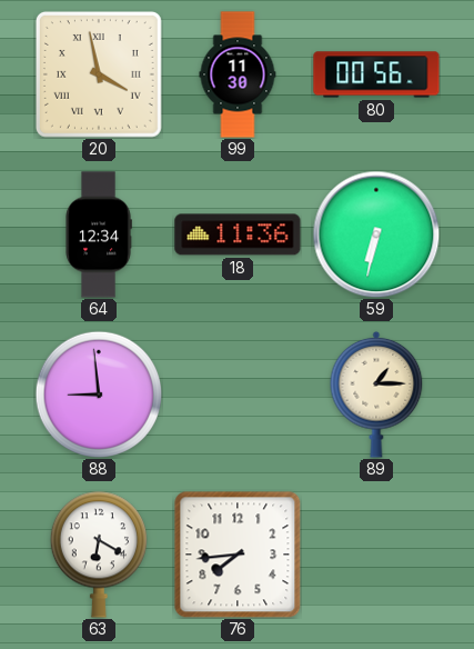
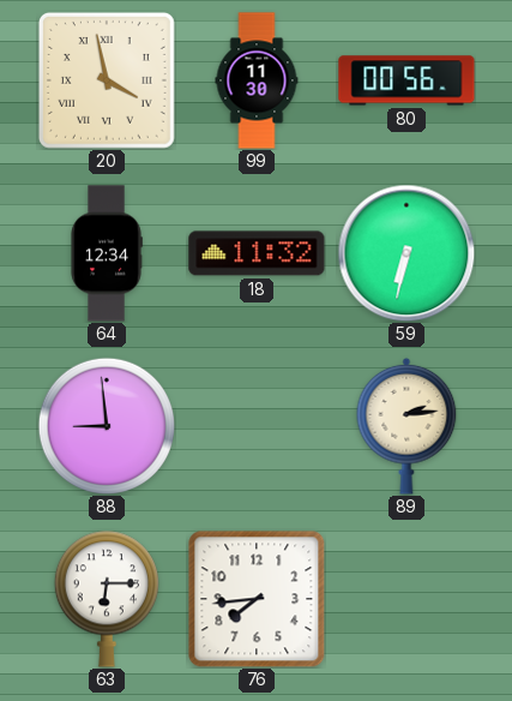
18: 11:36 -> 11:32 (257, 253)
89: 1:15 -> 2:14 (406, 426)
63: 6:20 -> 6:15 (107, 599)
